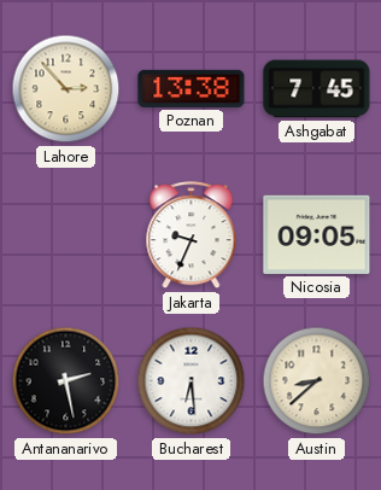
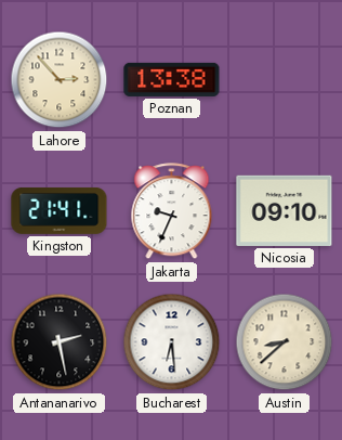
Ashgabat: 7:45 -> none (317, 89)
Kingston: none -> 21:41 (60, 210)
Nicosia: 09:05 -> 09:10 (285, 210)
